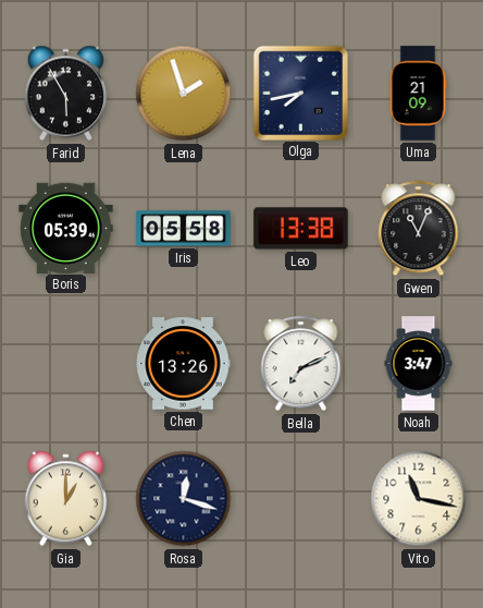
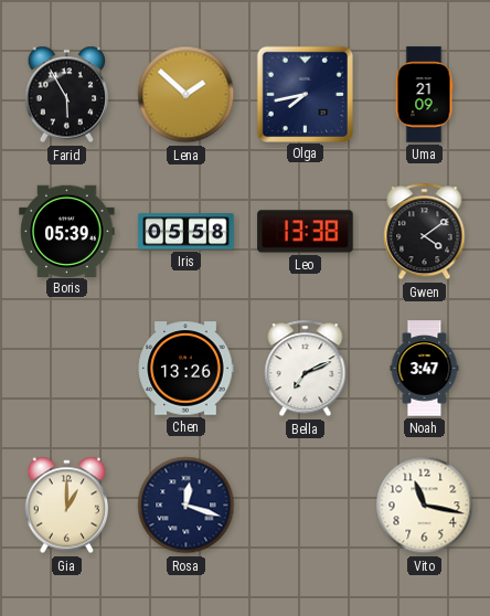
Lena: 1:57 -> 1:52 (187, 95)
Gwen: 11:04 -> 4:09 (425, 232)
